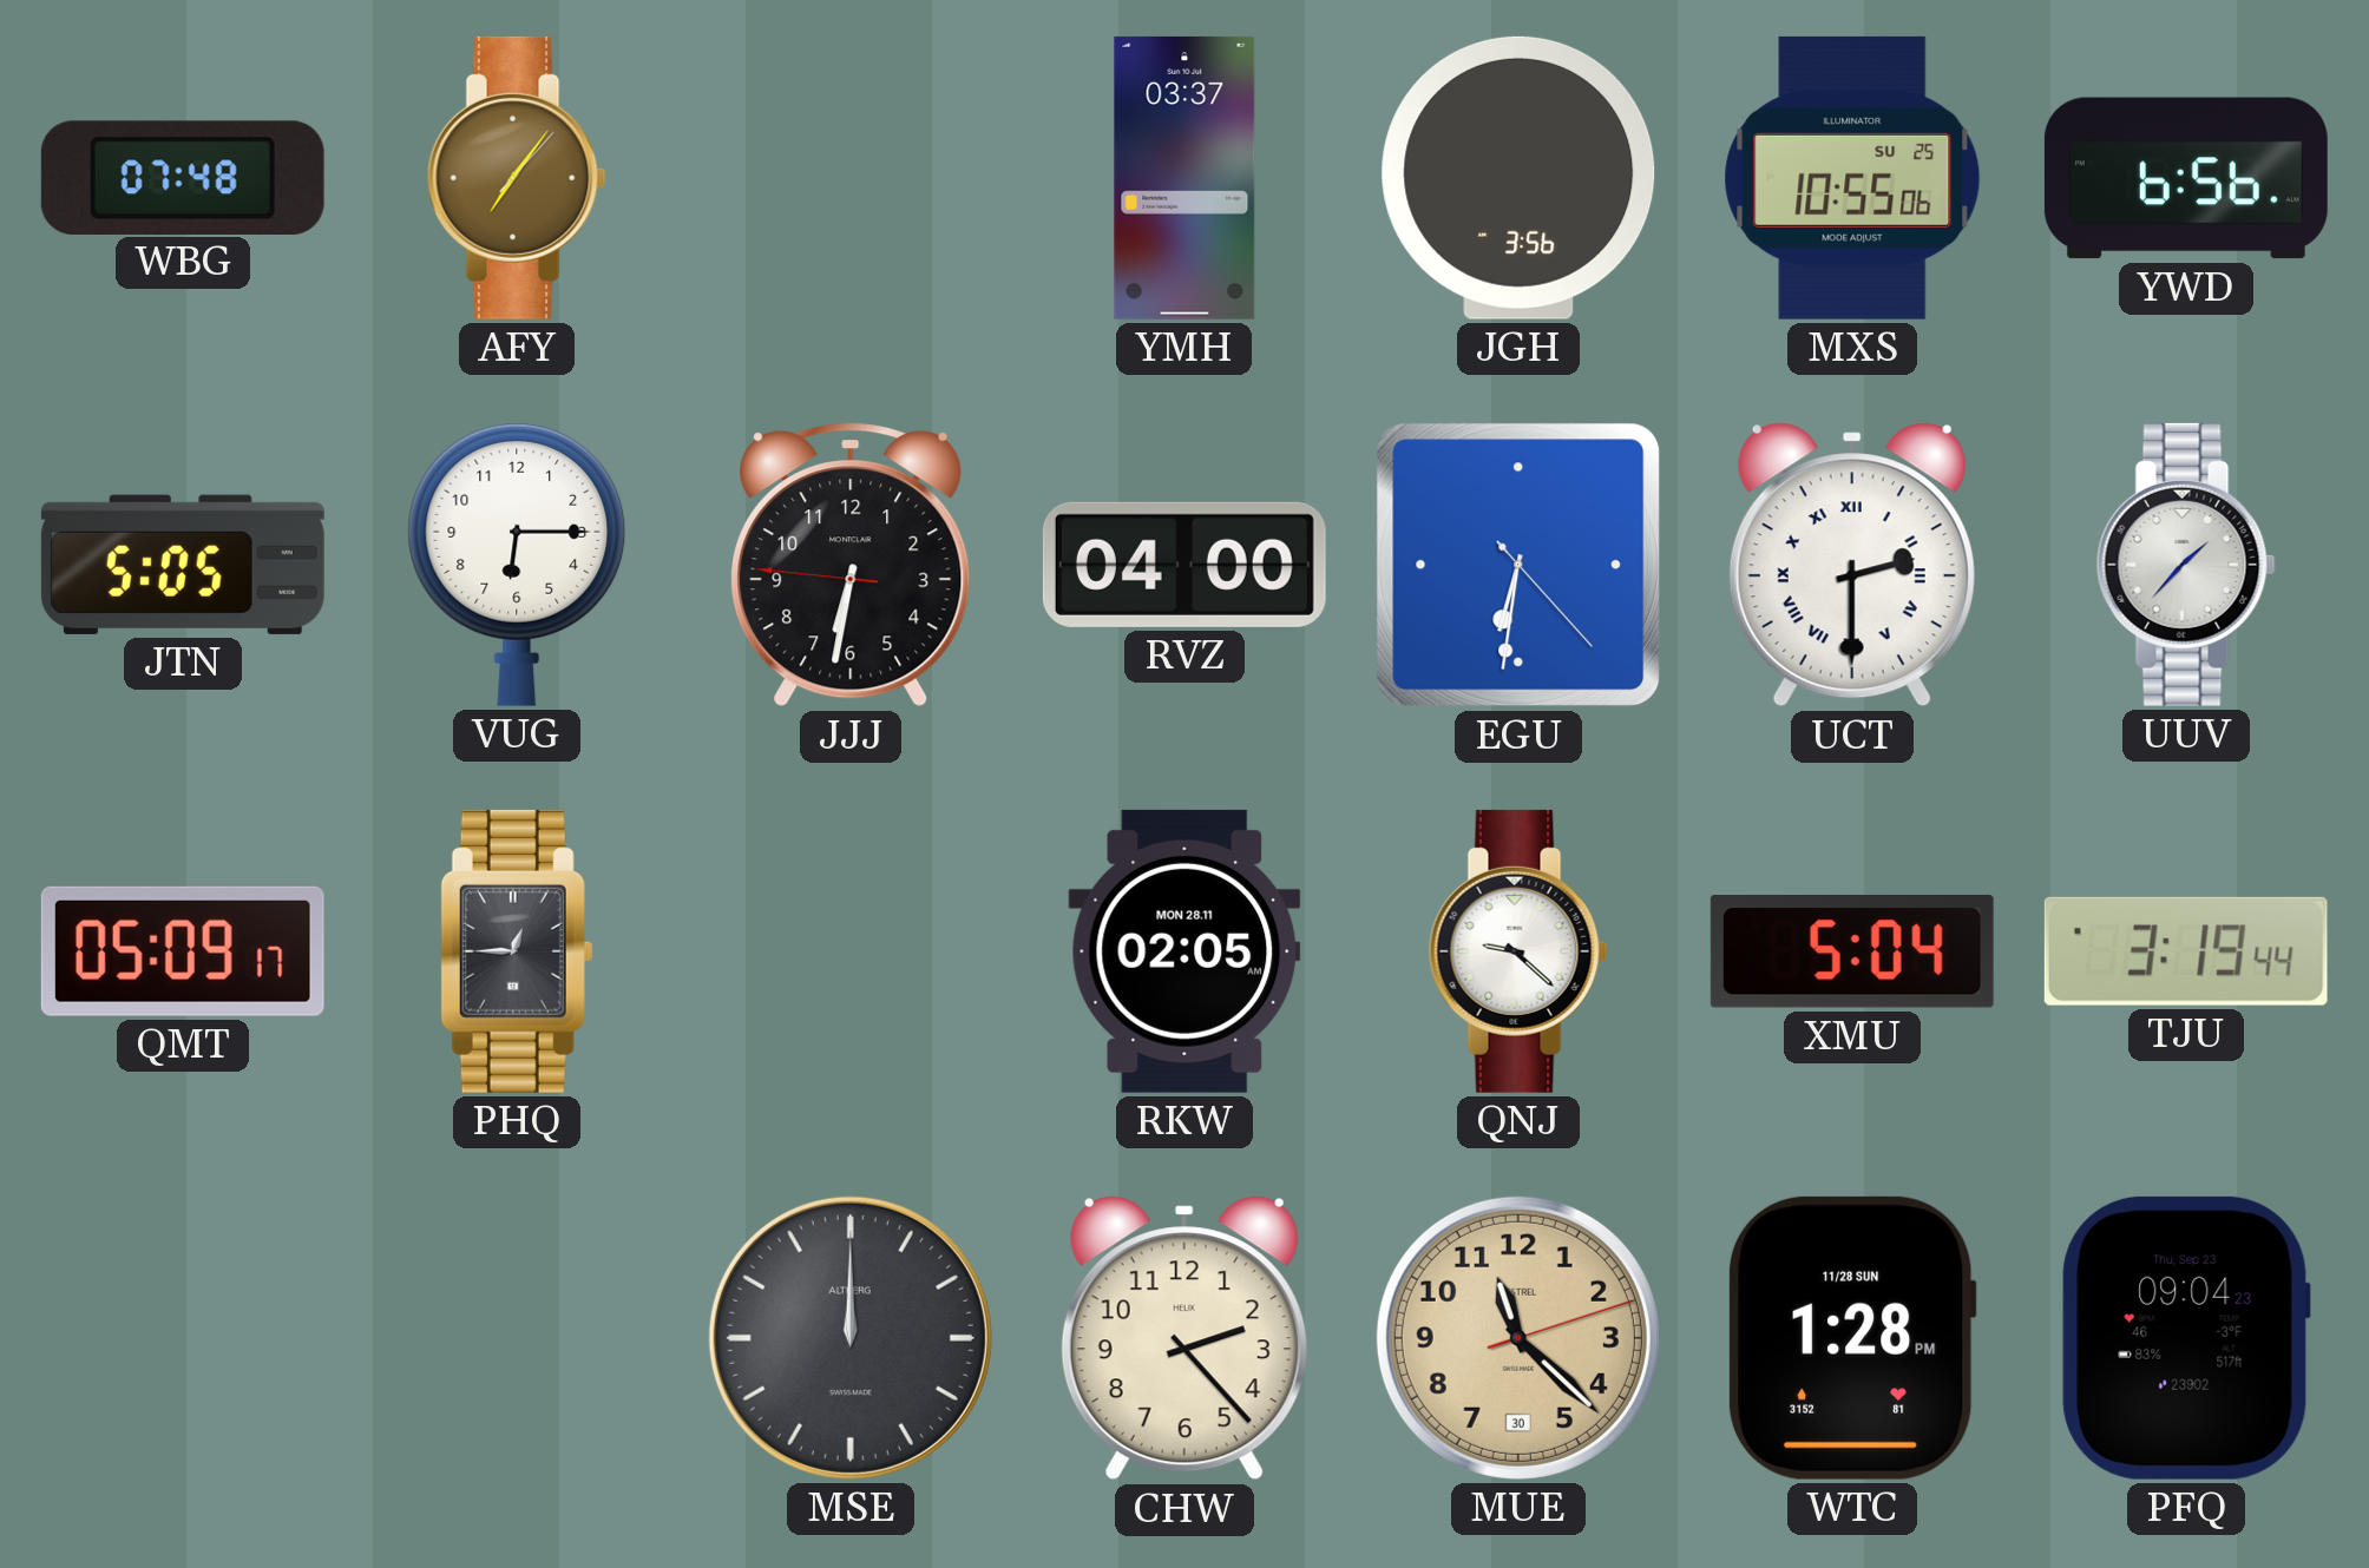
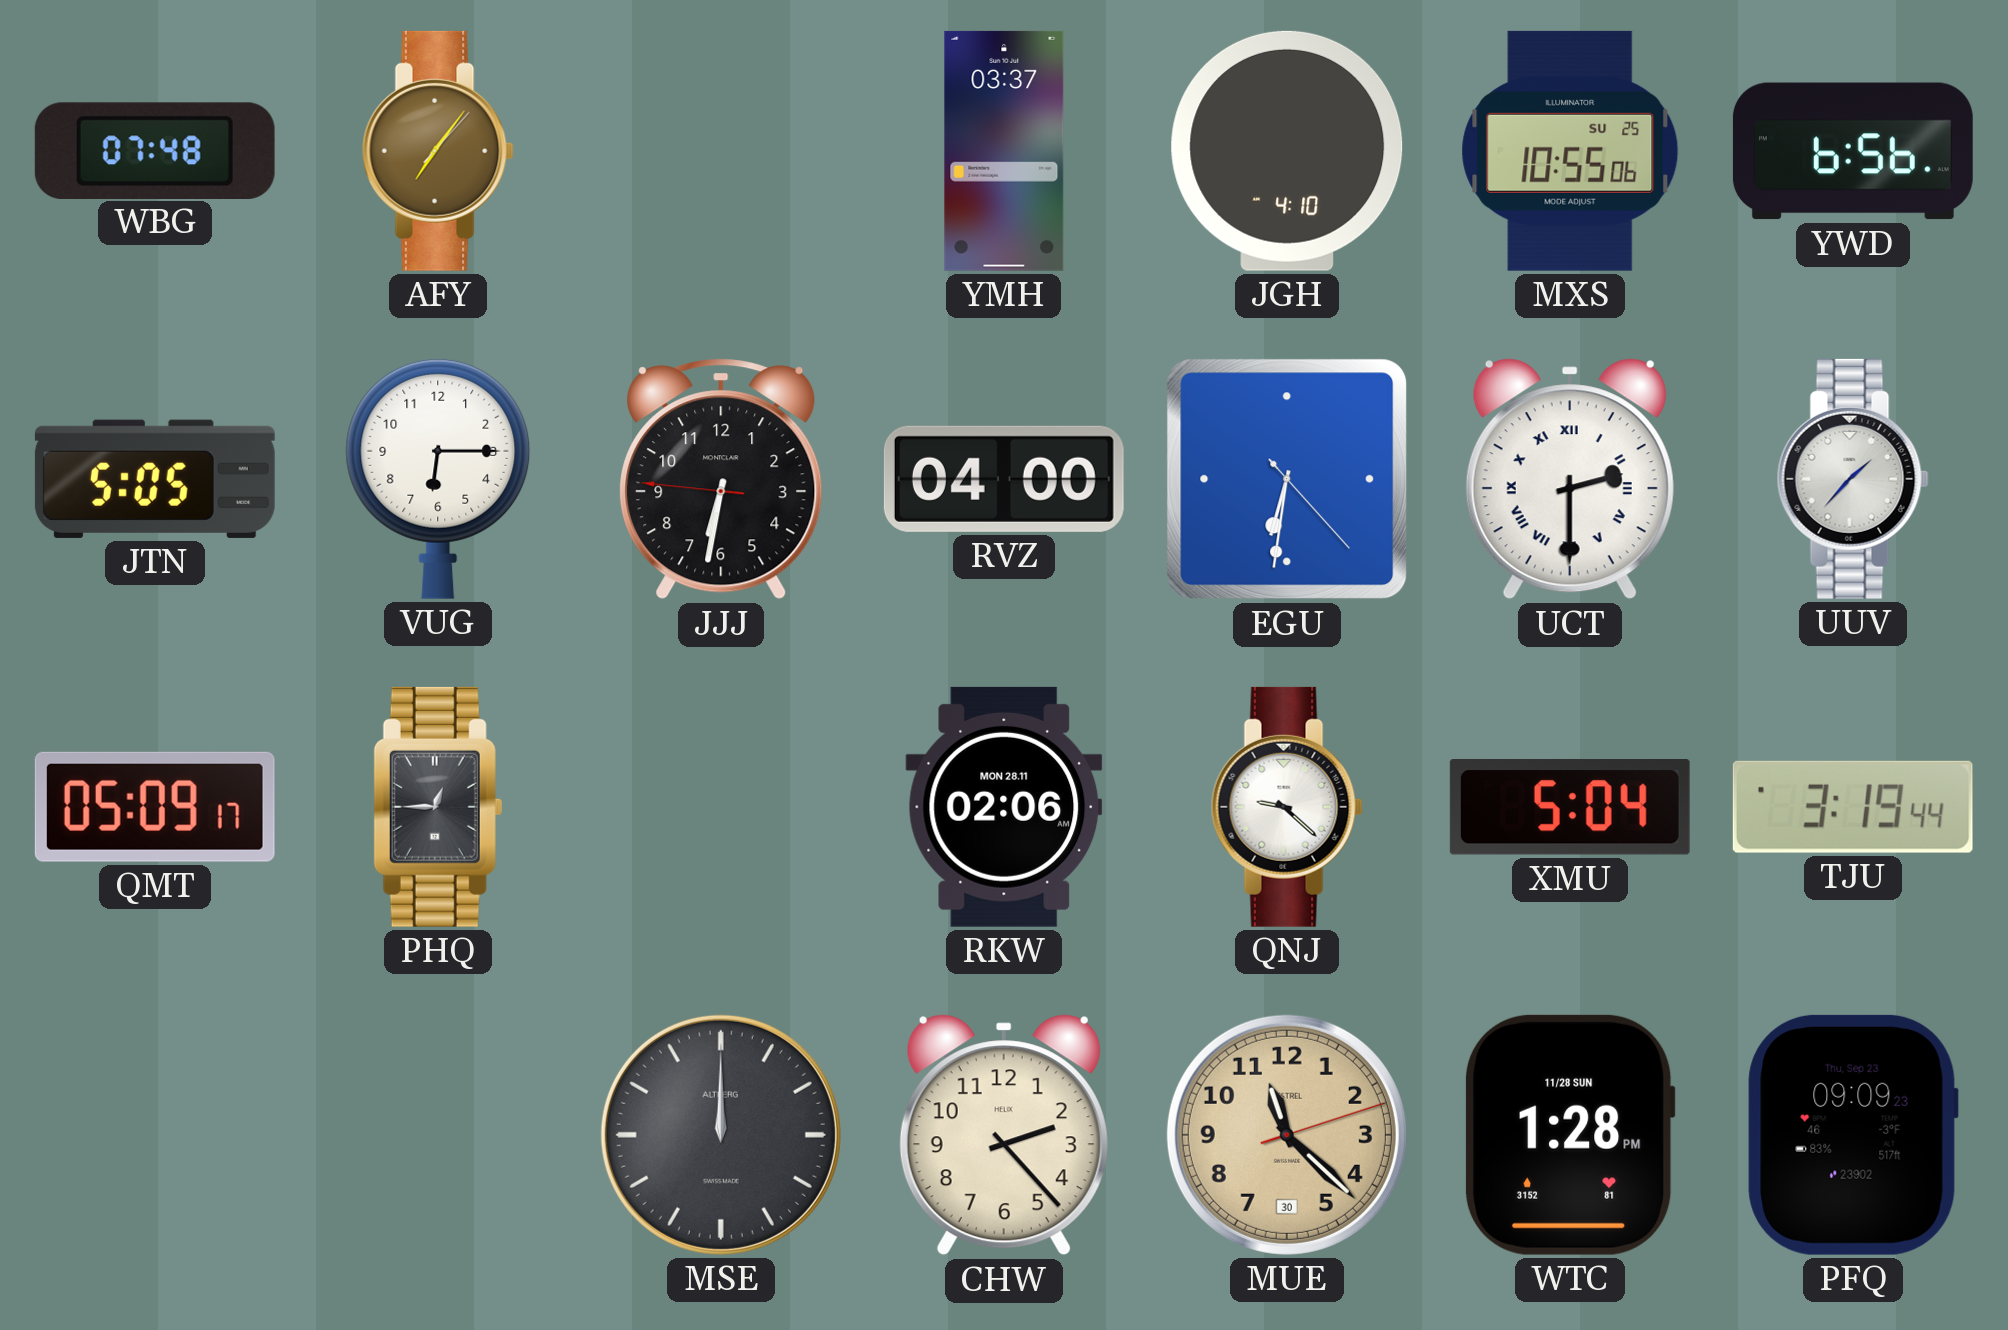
JGH: 3:56 -> 4:10 (1287, 151)
RKW: 02:05 -> 02:06 (1004, 807)
PFQ: 09:04 -> 09:09 (1853, 1135)
